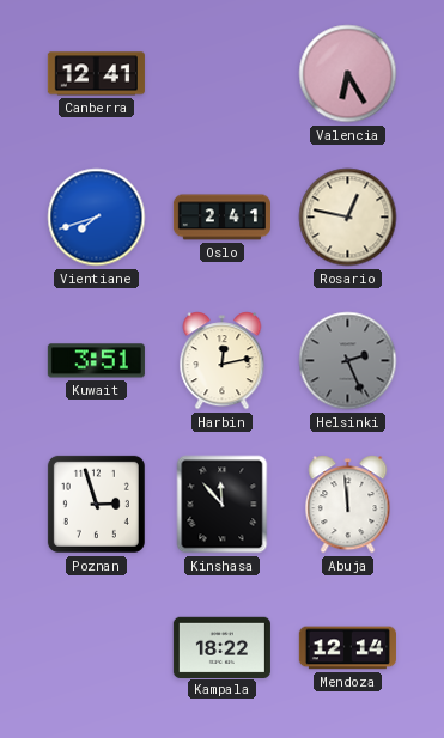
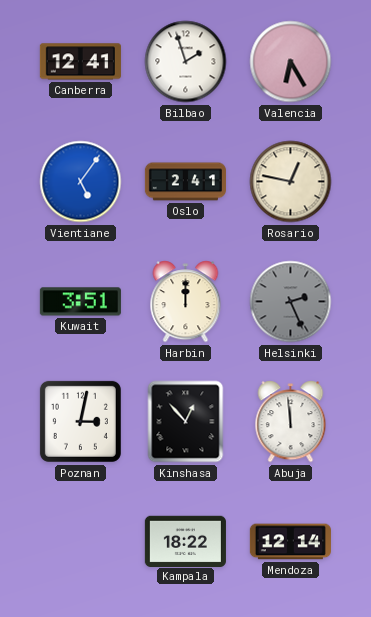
Bilbao: none -> 1:57 (186, 62)
Vientiane: 7:42 -> 5:06 (81, 182)
Harbin: 12:13 -> 12:00 (186, 302)
Poznan: 2:57 -> 3:02 (80, 421)
Kinshasa: 11:53 -> 12:53 (186, 422)
